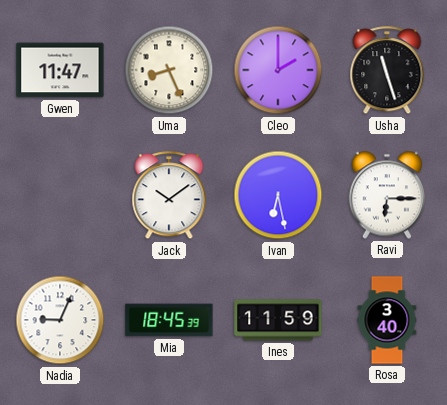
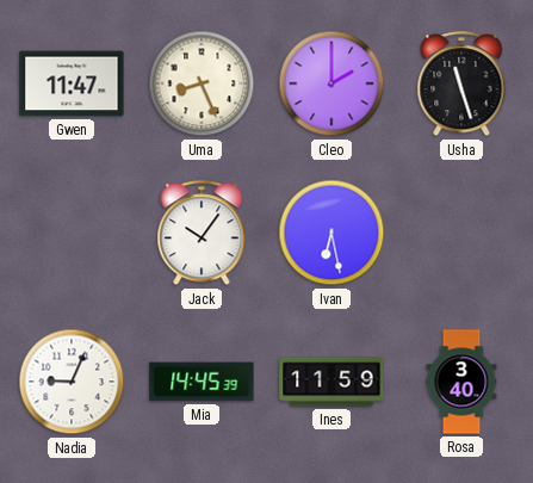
Jack: 10:09 -> 10:06 (202, 234)
Ravi: 6:15 -> none (386, 195)
Mia: 18:45 -> 14:45 (202, 382)
